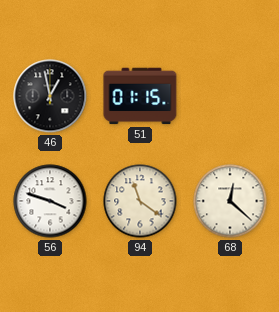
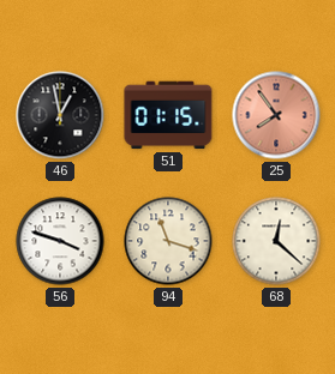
25: none -> 7:54 (276, 115)
94: 11:21 -> 11:18 (168, 241)
